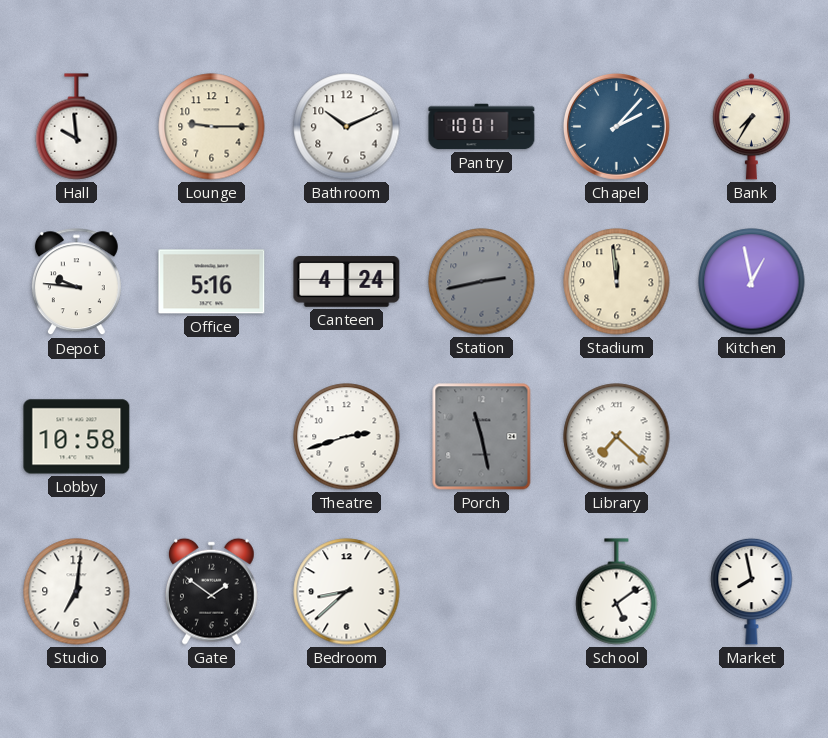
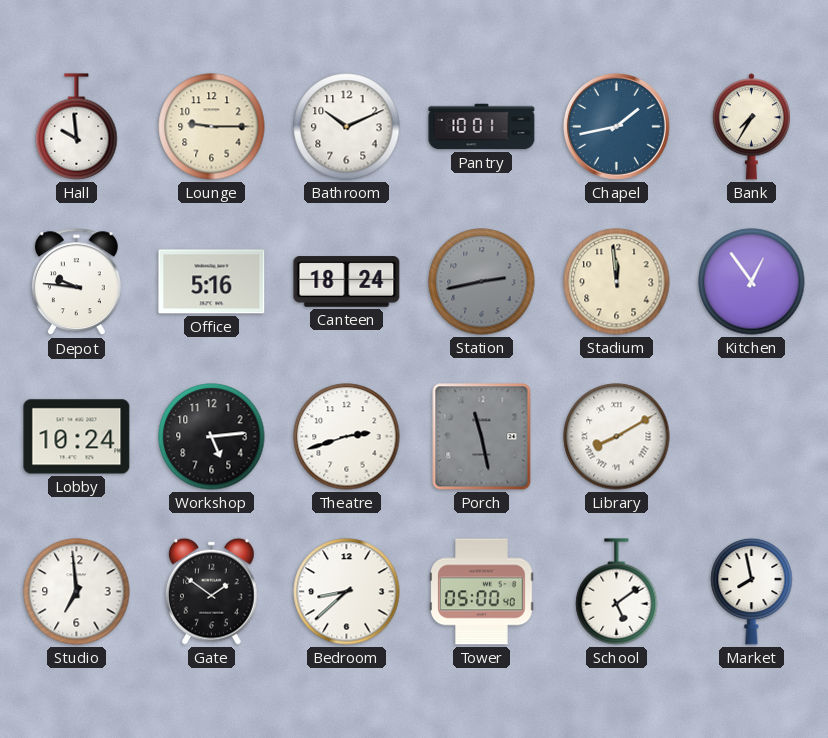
Chapel: 2:07 -> 1:43 (616, 126)
Canteen: 4:24 -> 18:24 (347, 282)
Kitchen: 12:58 -> 12:54 (752, 282)
Lobby: 10:58 -> 10:24 (77, 437)
Workshop: none -> 5:14 (212, 437)
Library: 7:22 -> 8:10 (617, 437)
Studio: 7:01 -> 6:59 (77, 592)
Tower: none -> 05:00 (482, 592)
